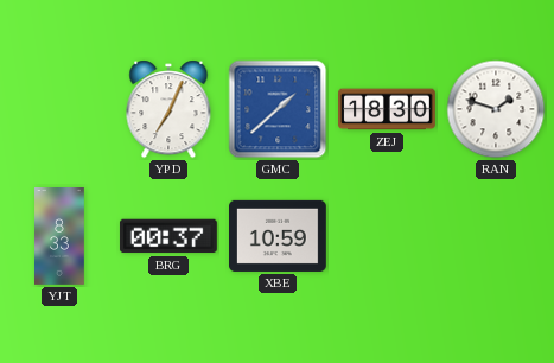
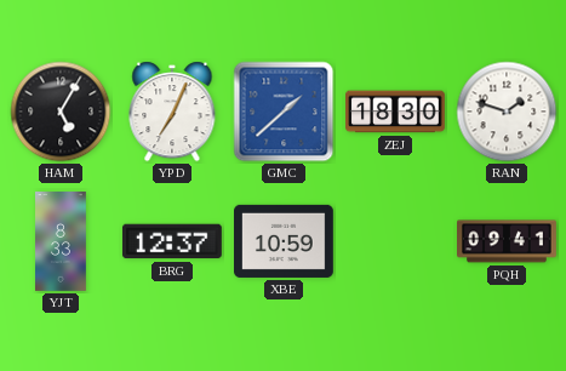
HAM: none -> 5:05 (61, 112)
BRG: 00:37 -> 12:37 (172, 241)
PQH: none -> 09:41 (508, 241)
